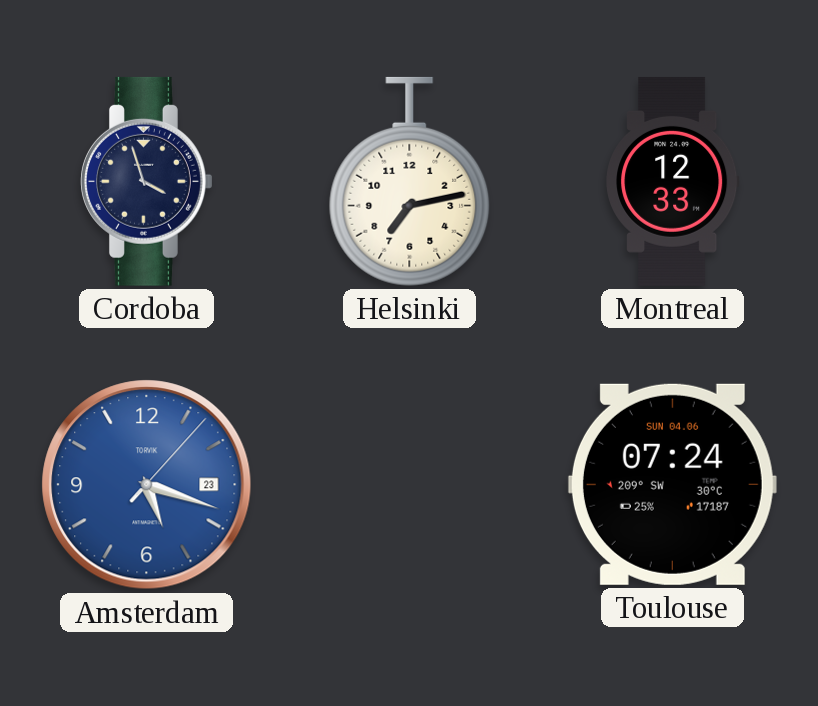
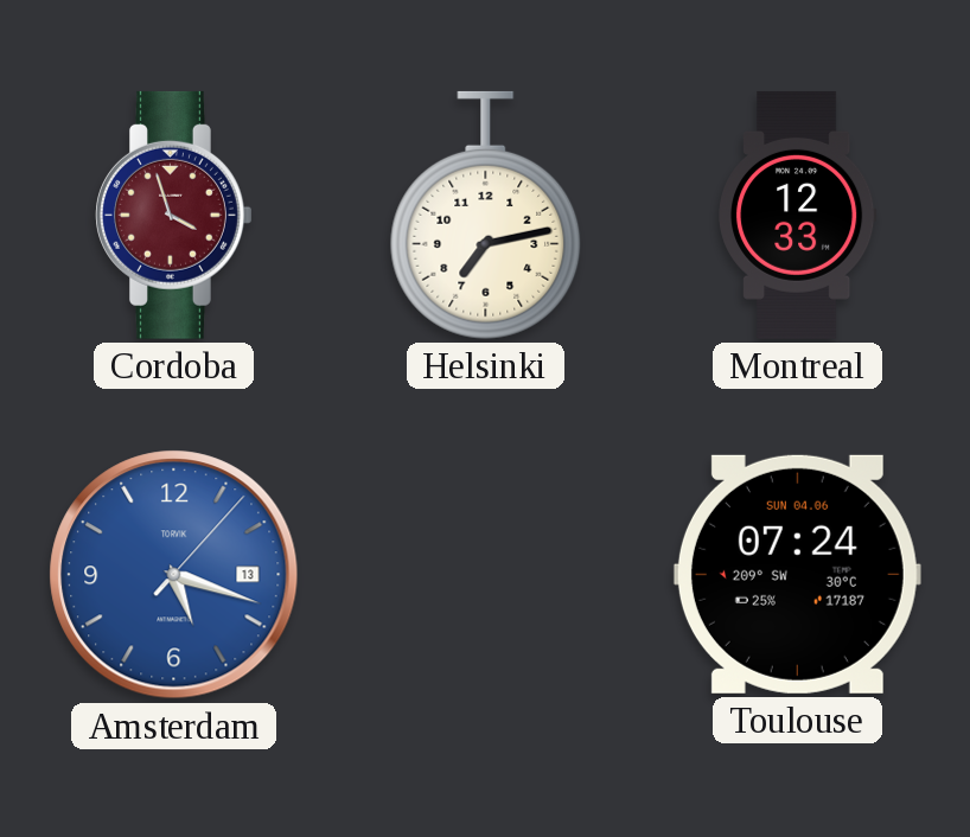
Cordoba dial: navy -> burgundy (174, 215)
Amsterdam date: 23 -> 13 (174, 575)
